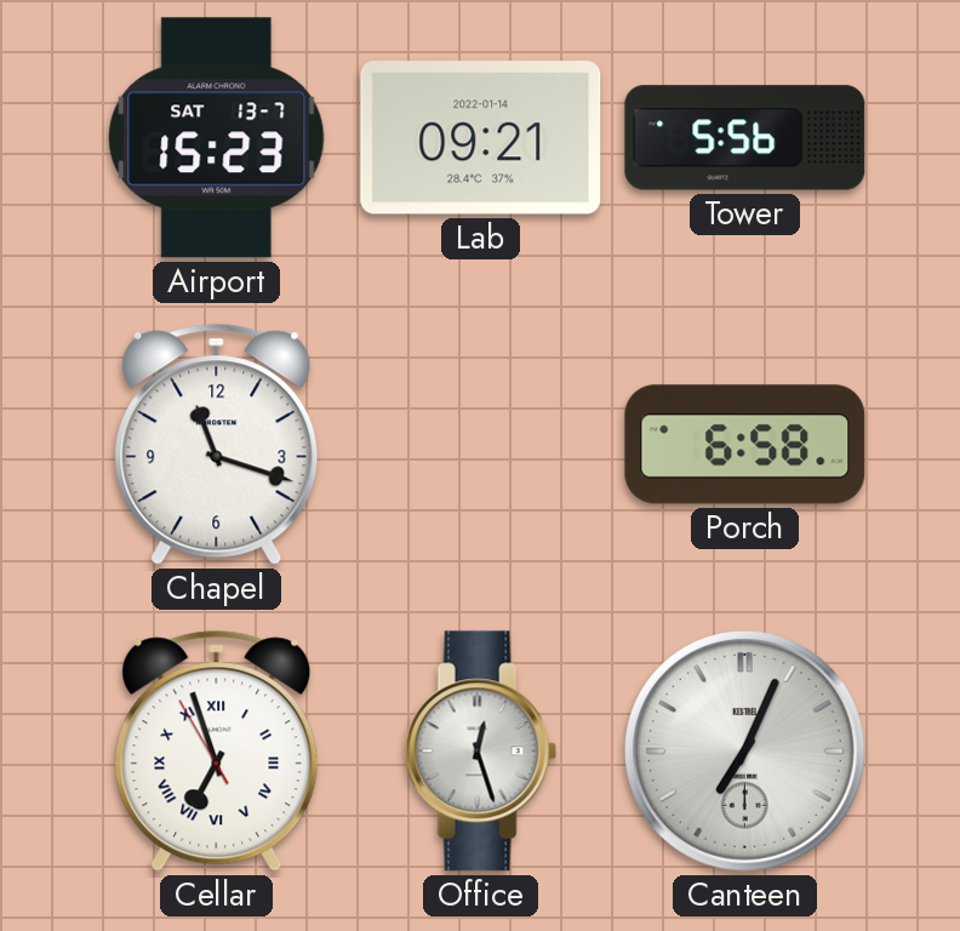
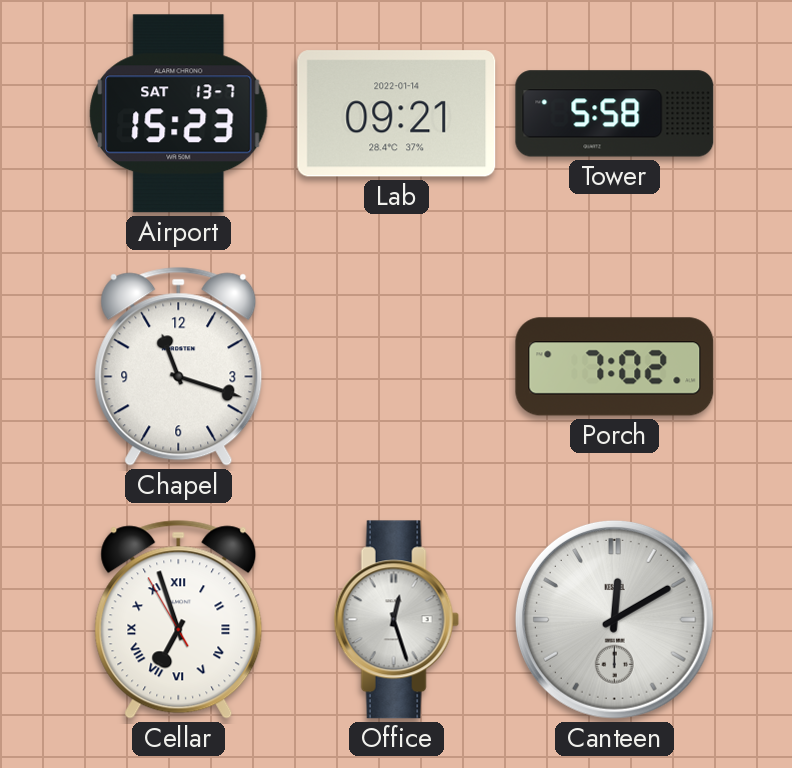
Tower: 5:56 -> 5:58 (615, 114)
Porch: 6:58 -> 7:02 (615, 367)
Canteen: 7:04 -> 12:10 (614, 619)
